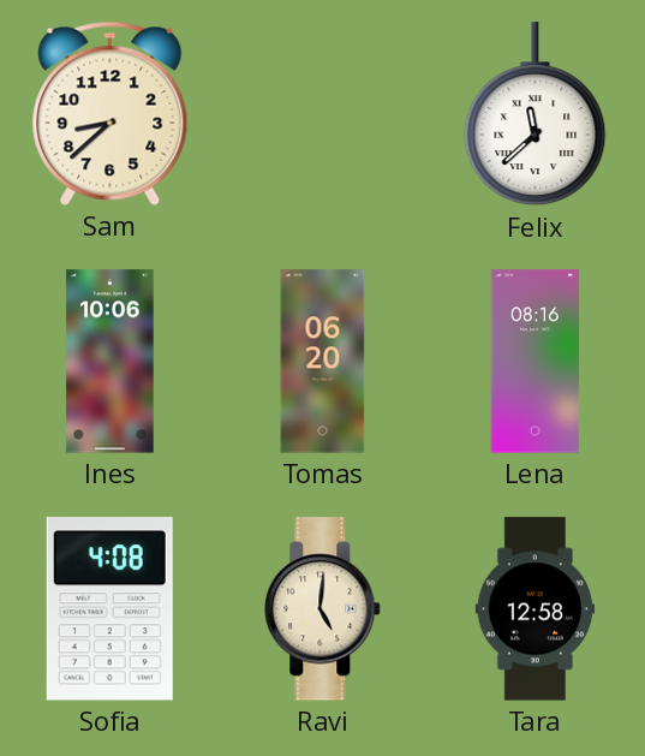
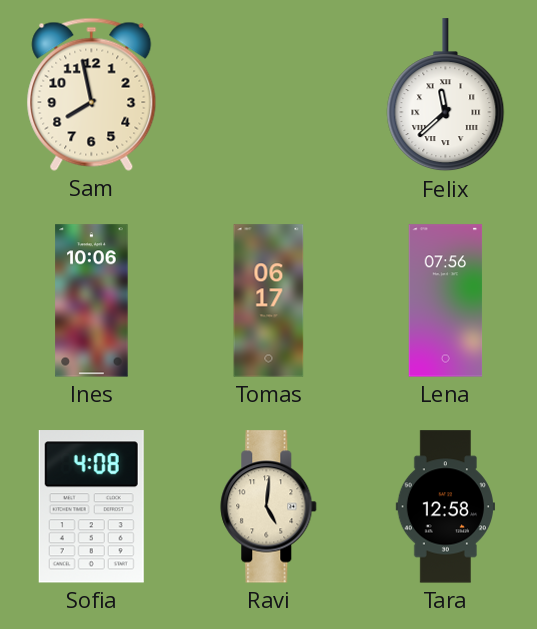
Sam: 8:38 -> 7:58 (92, 94)
Tomas: 06:20 -> 06:17 (269, 301)
Lena: 08:16 -> 07:56 (446, 301)
